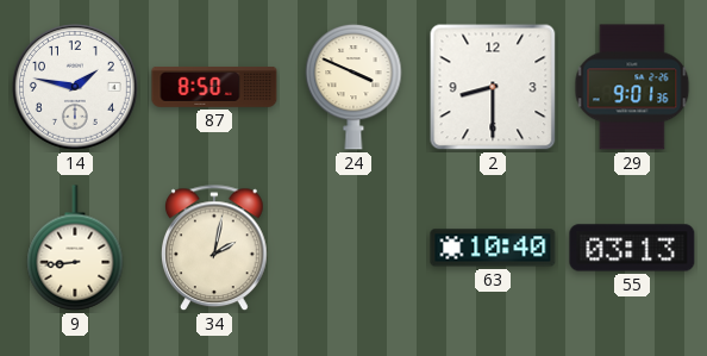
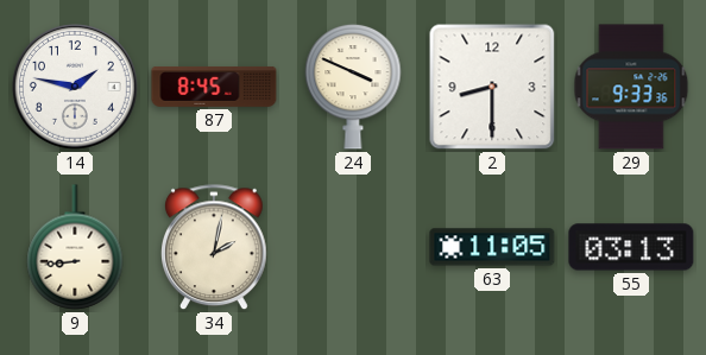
87: 8:50 -> 8:45 (214, 87)
29: 9:01 -> 9:33 (631, 87)
63: 10:40 -> 11:05 (492, 247)
